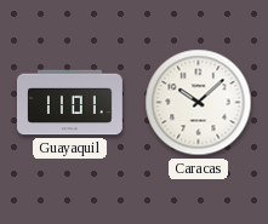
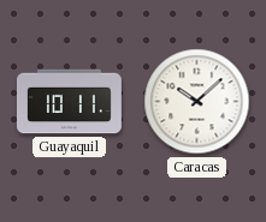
Guayaquil: 11:01 -> 10:11 (69, 102)
